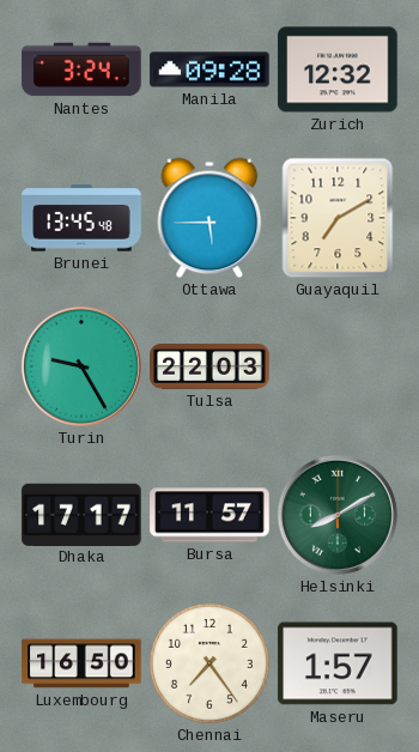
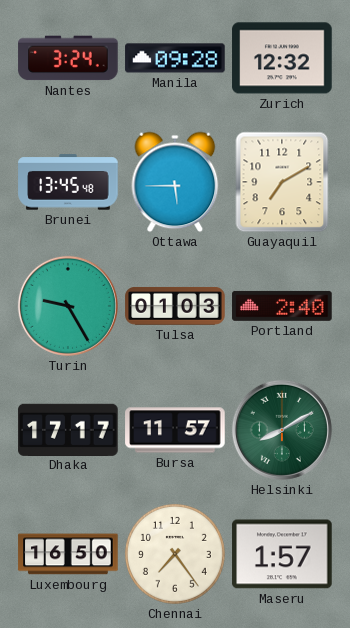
Tulsa: 22:03 -> 01:03 (175, 306)
Portland: none -> 2:40 (282, 306)
